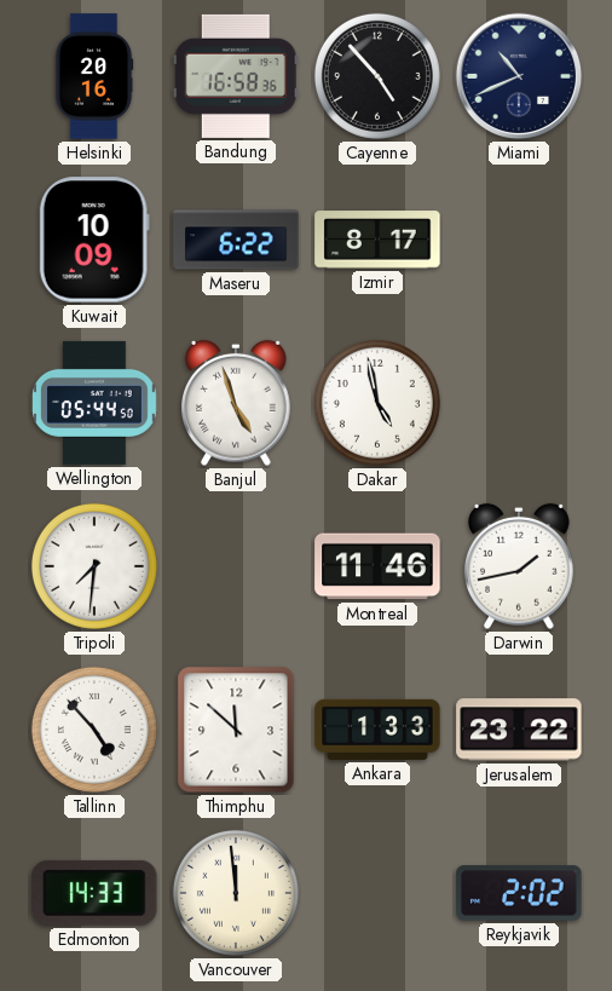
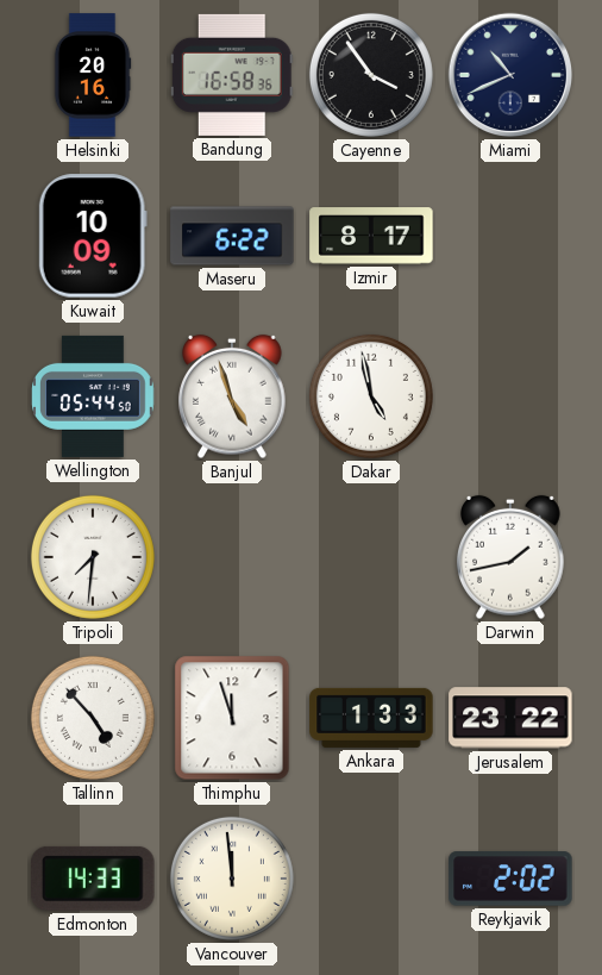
Cayenne: 4:53 -> 3:54 (371, 75)
Montreal: 11:46 -> none (377, 566)
Thimphu: 11:52 -> 11:57 (232, 718)
